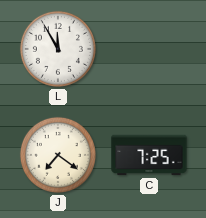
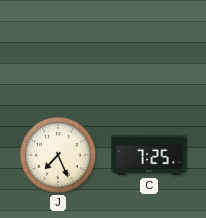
L: 11:55 -> none (58, 49)
J: 7:21 -> 7:26 (58, 155)
